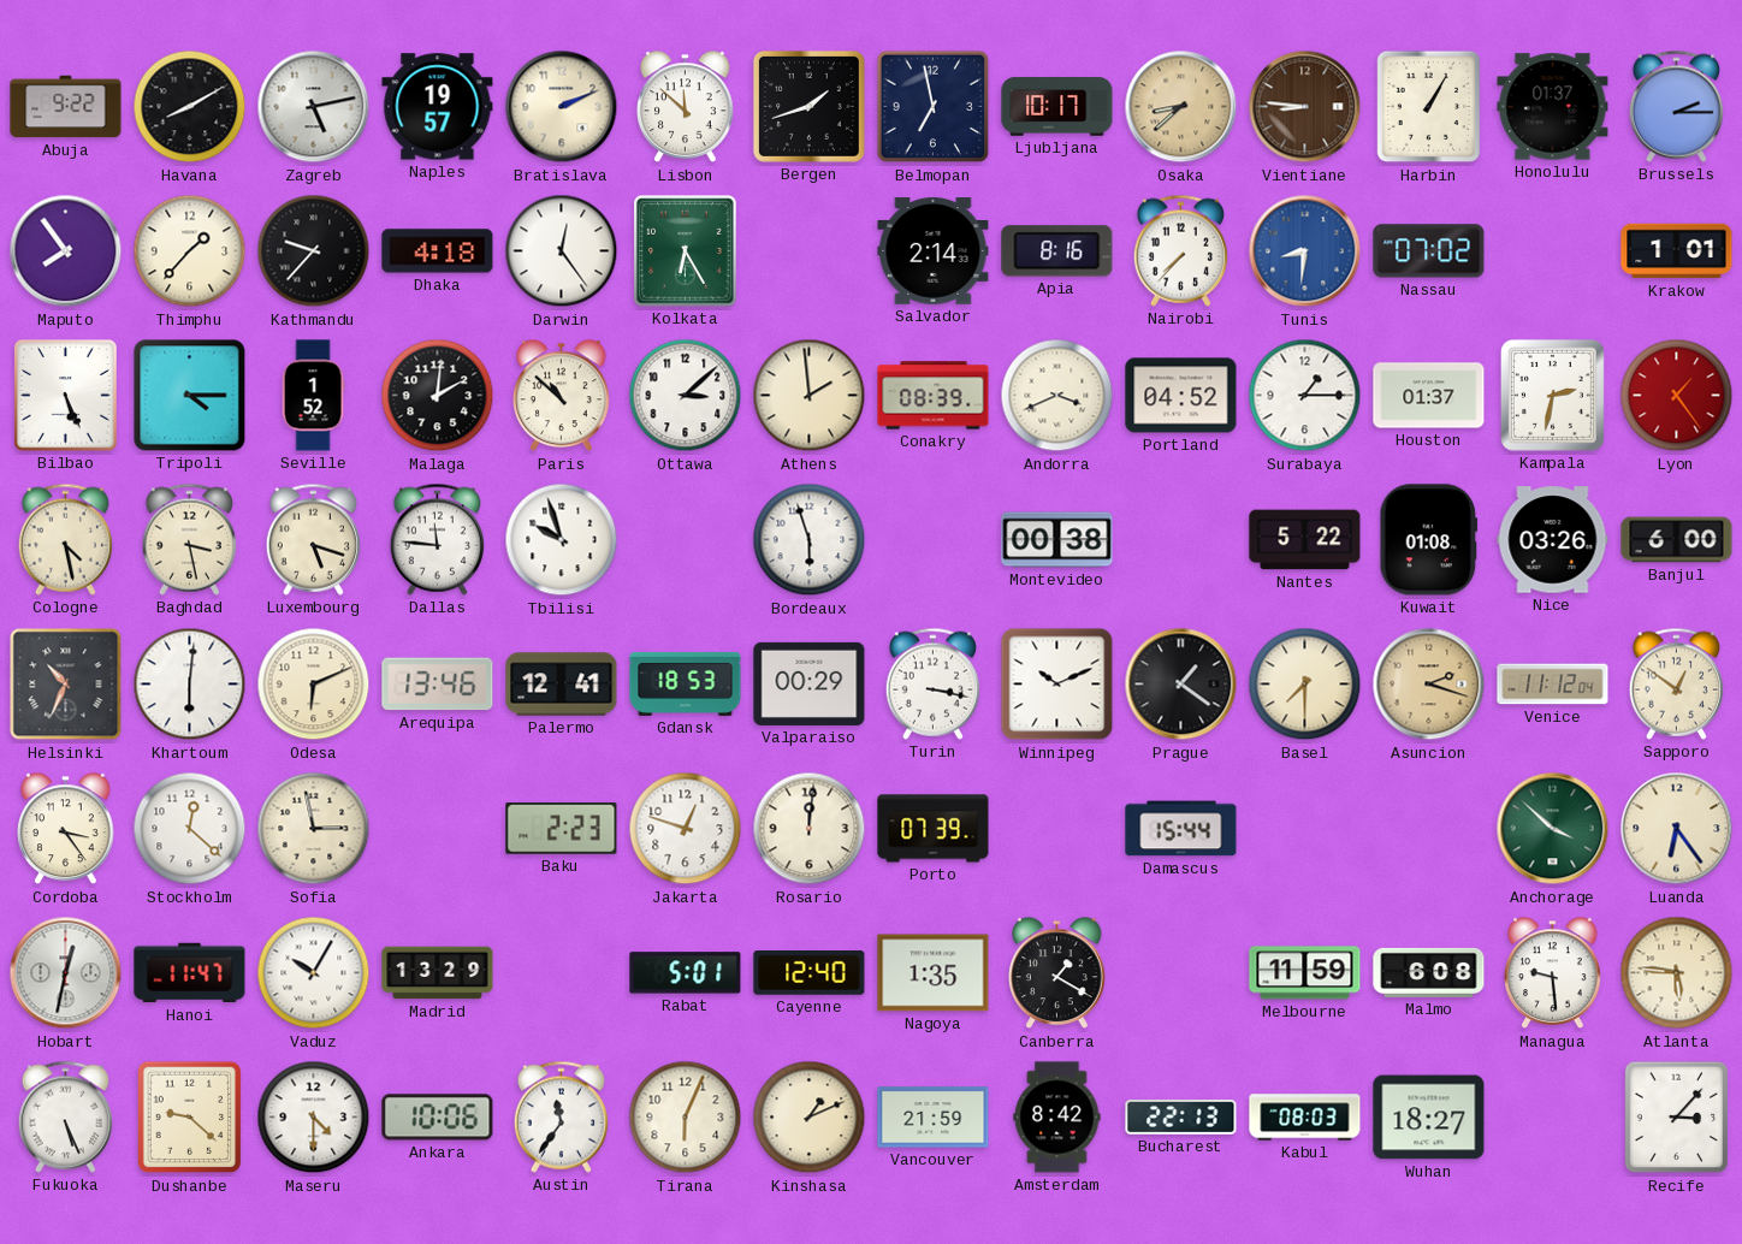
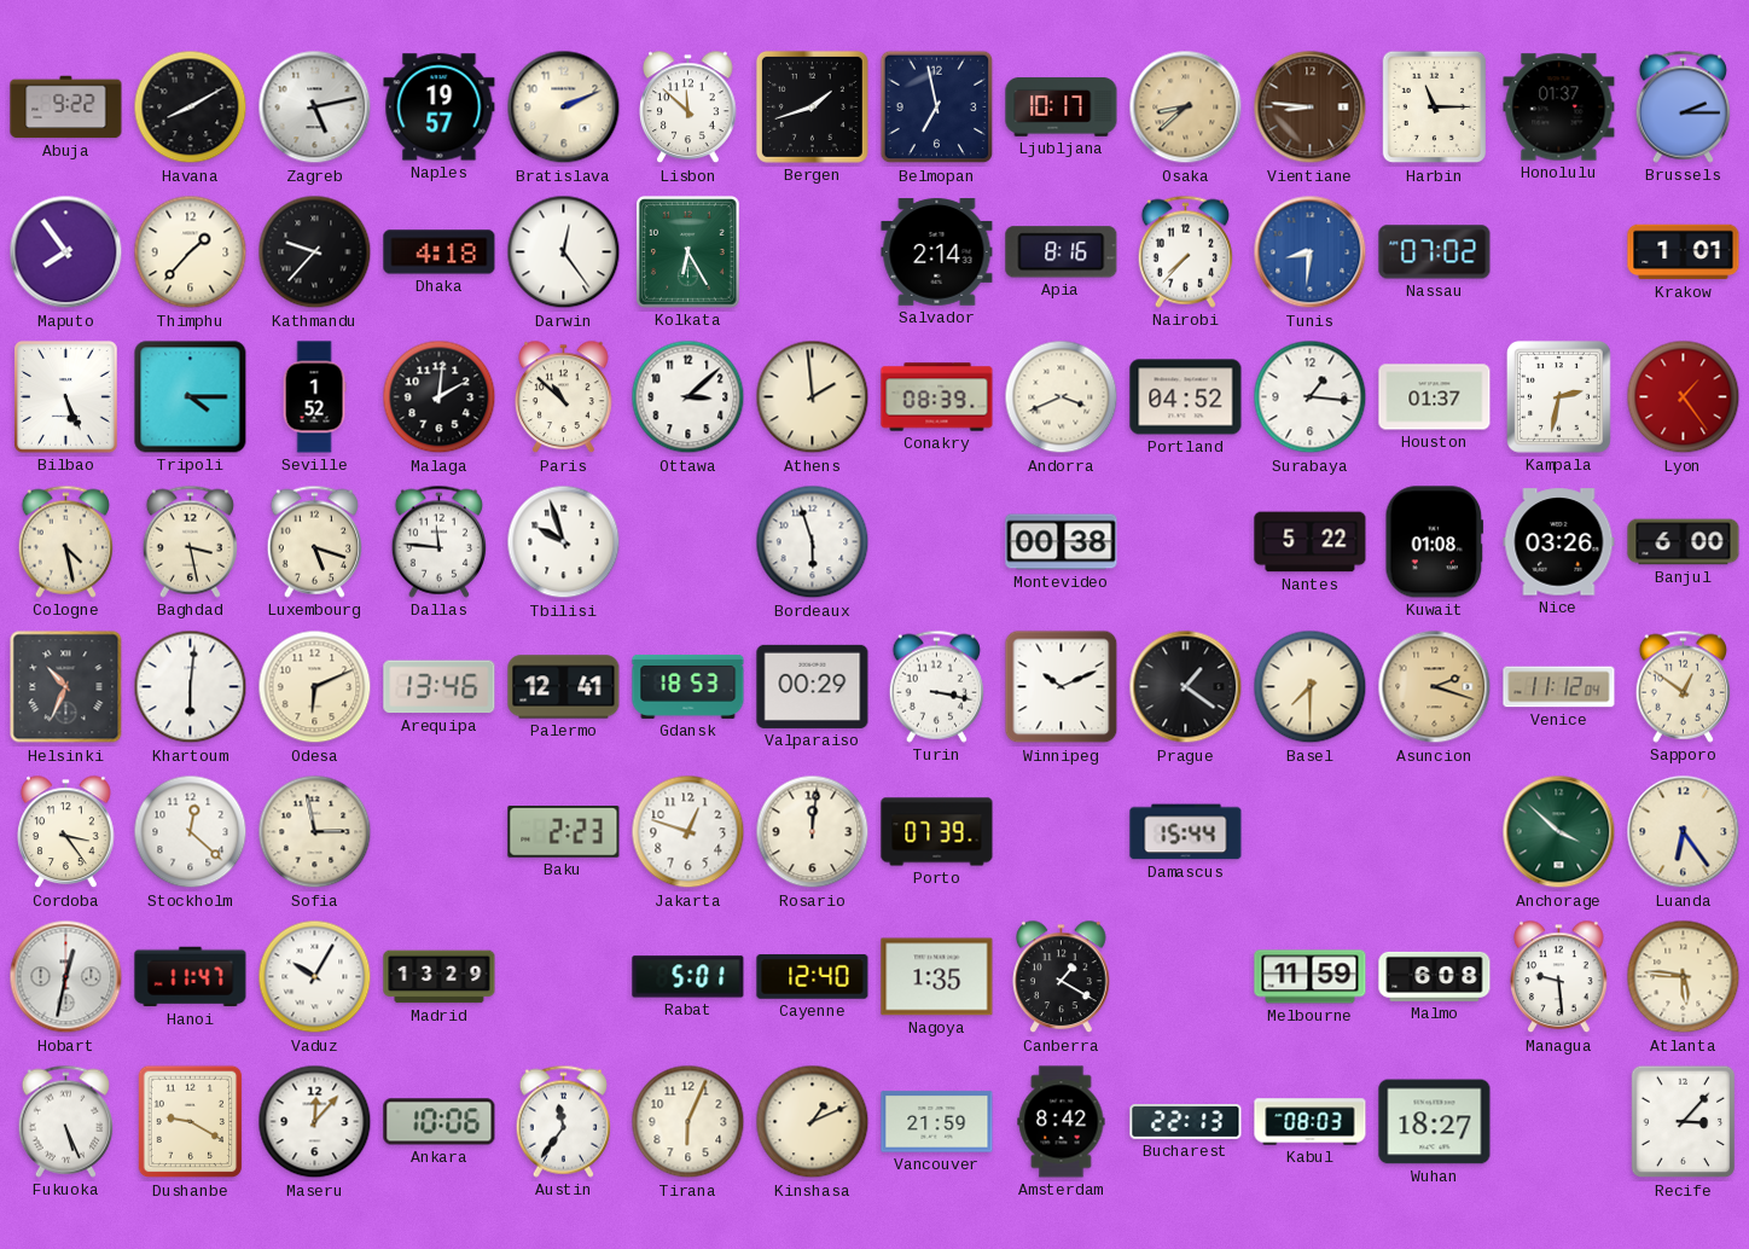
Harbin: 1:05 -> 11:15 (1435, 108)
Surabaya: 1:15 -> 1:16 (1311, 397)
Dushanbe: 9:22 -> 9:20 (191, 1122)
Maseru: 4:30 -> 12:07 (315, 1122)
